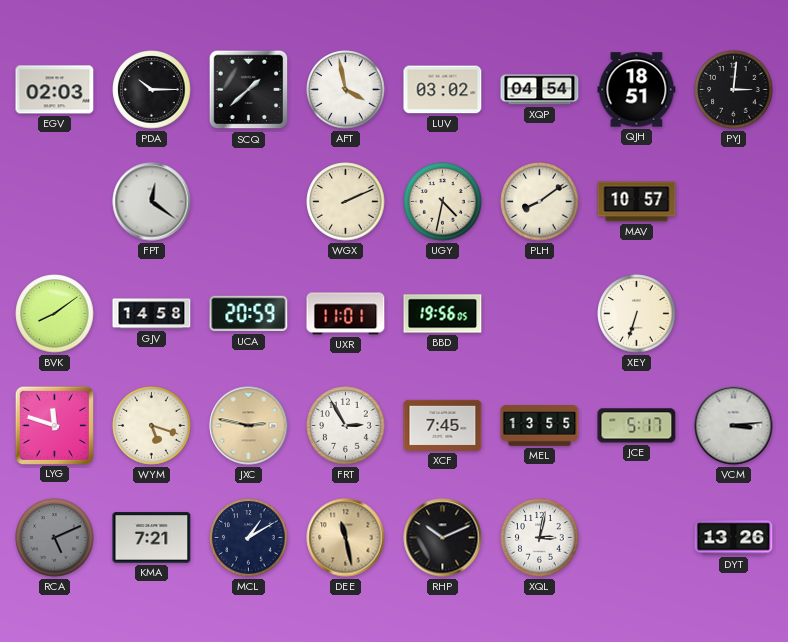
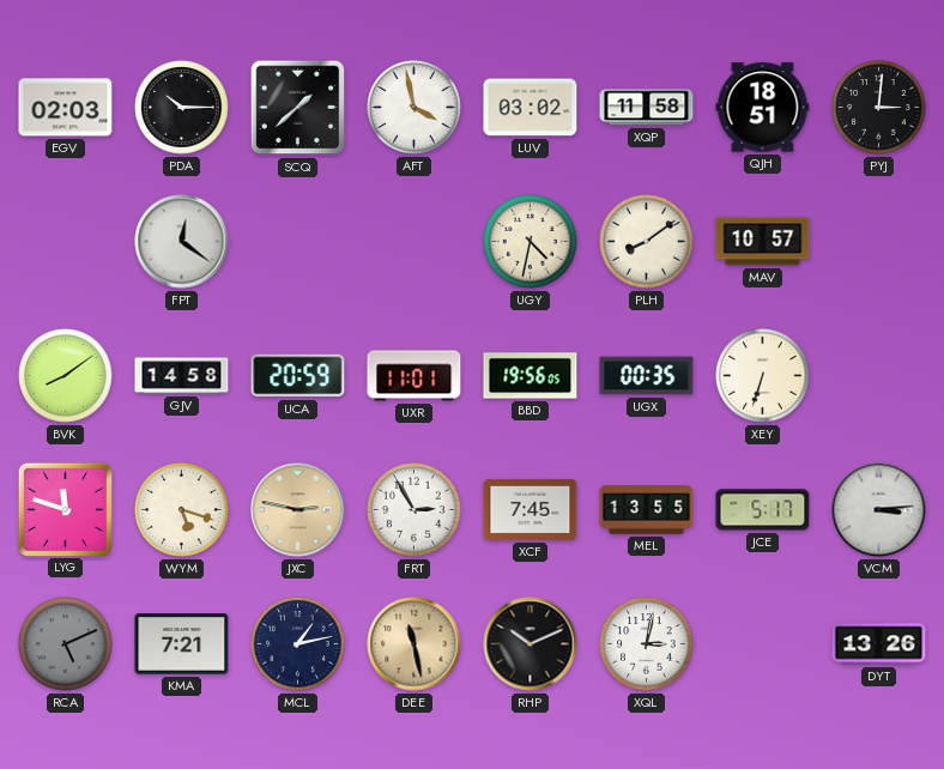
XQP: 04:54 -> 11:58 (647, 108)
WGX: 2:11 -> none (346, 202)
UGX: none -> 00:35 (647, 376)
MCL: 1:10 -> 1:13 (298, 644)
